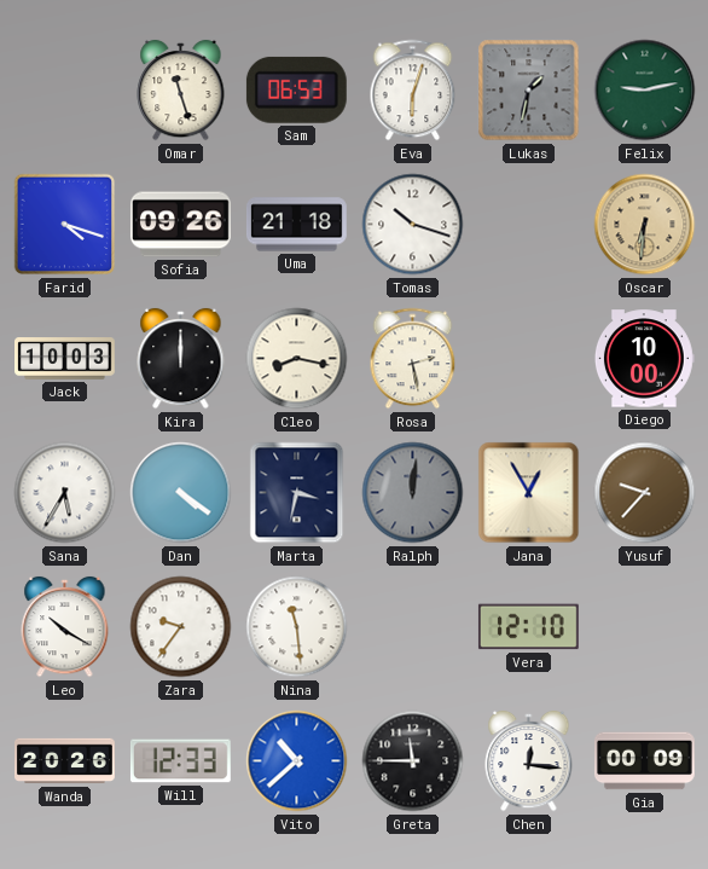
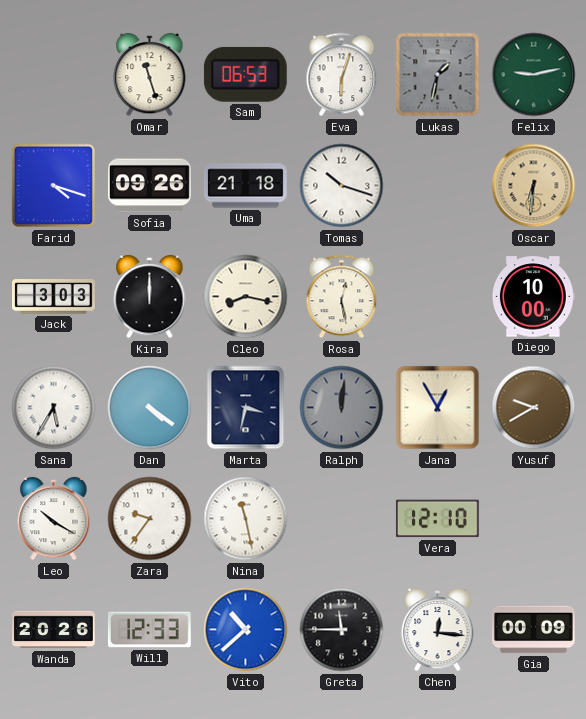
Jack: 10:03 -> 3:03 (54, 297)
Rosa: 2:28 -> 12:28 (342, 297)
Yusuf: 9:37 -> 9:40 (534, 408)
Nina: 11:29 -> 11:28 (246, 519)
